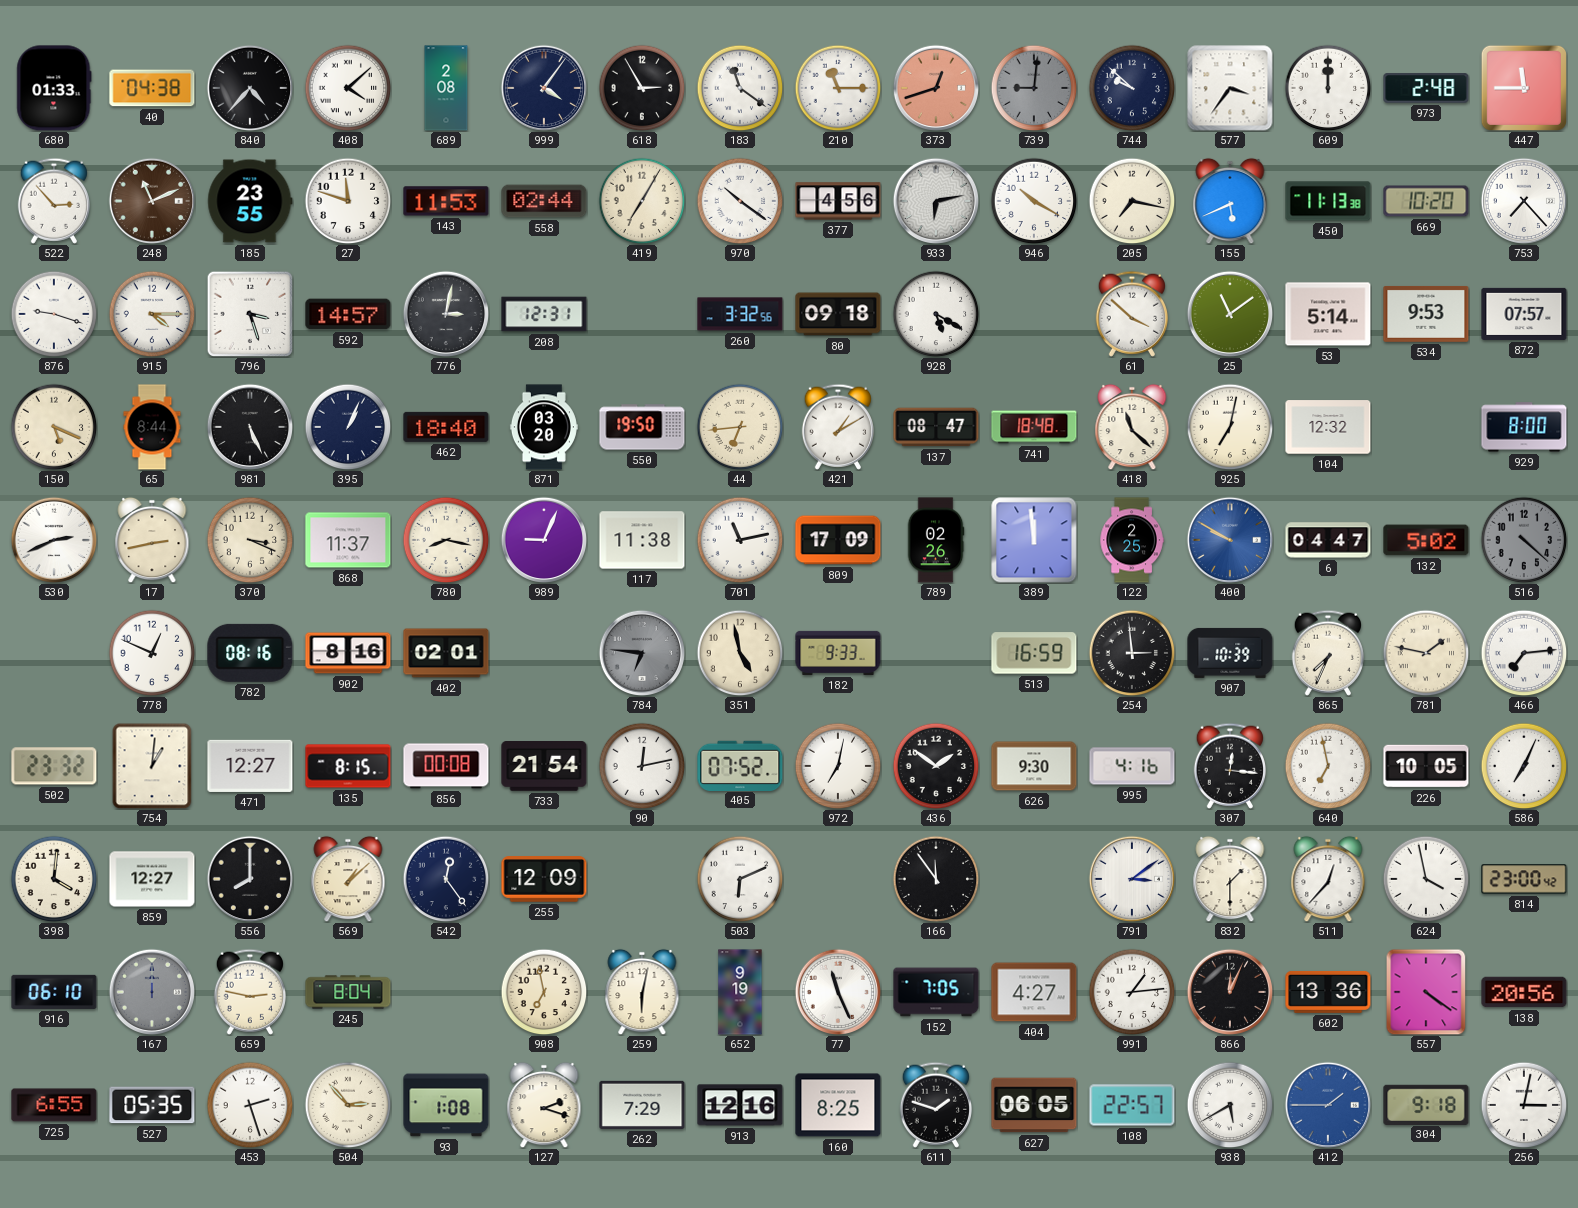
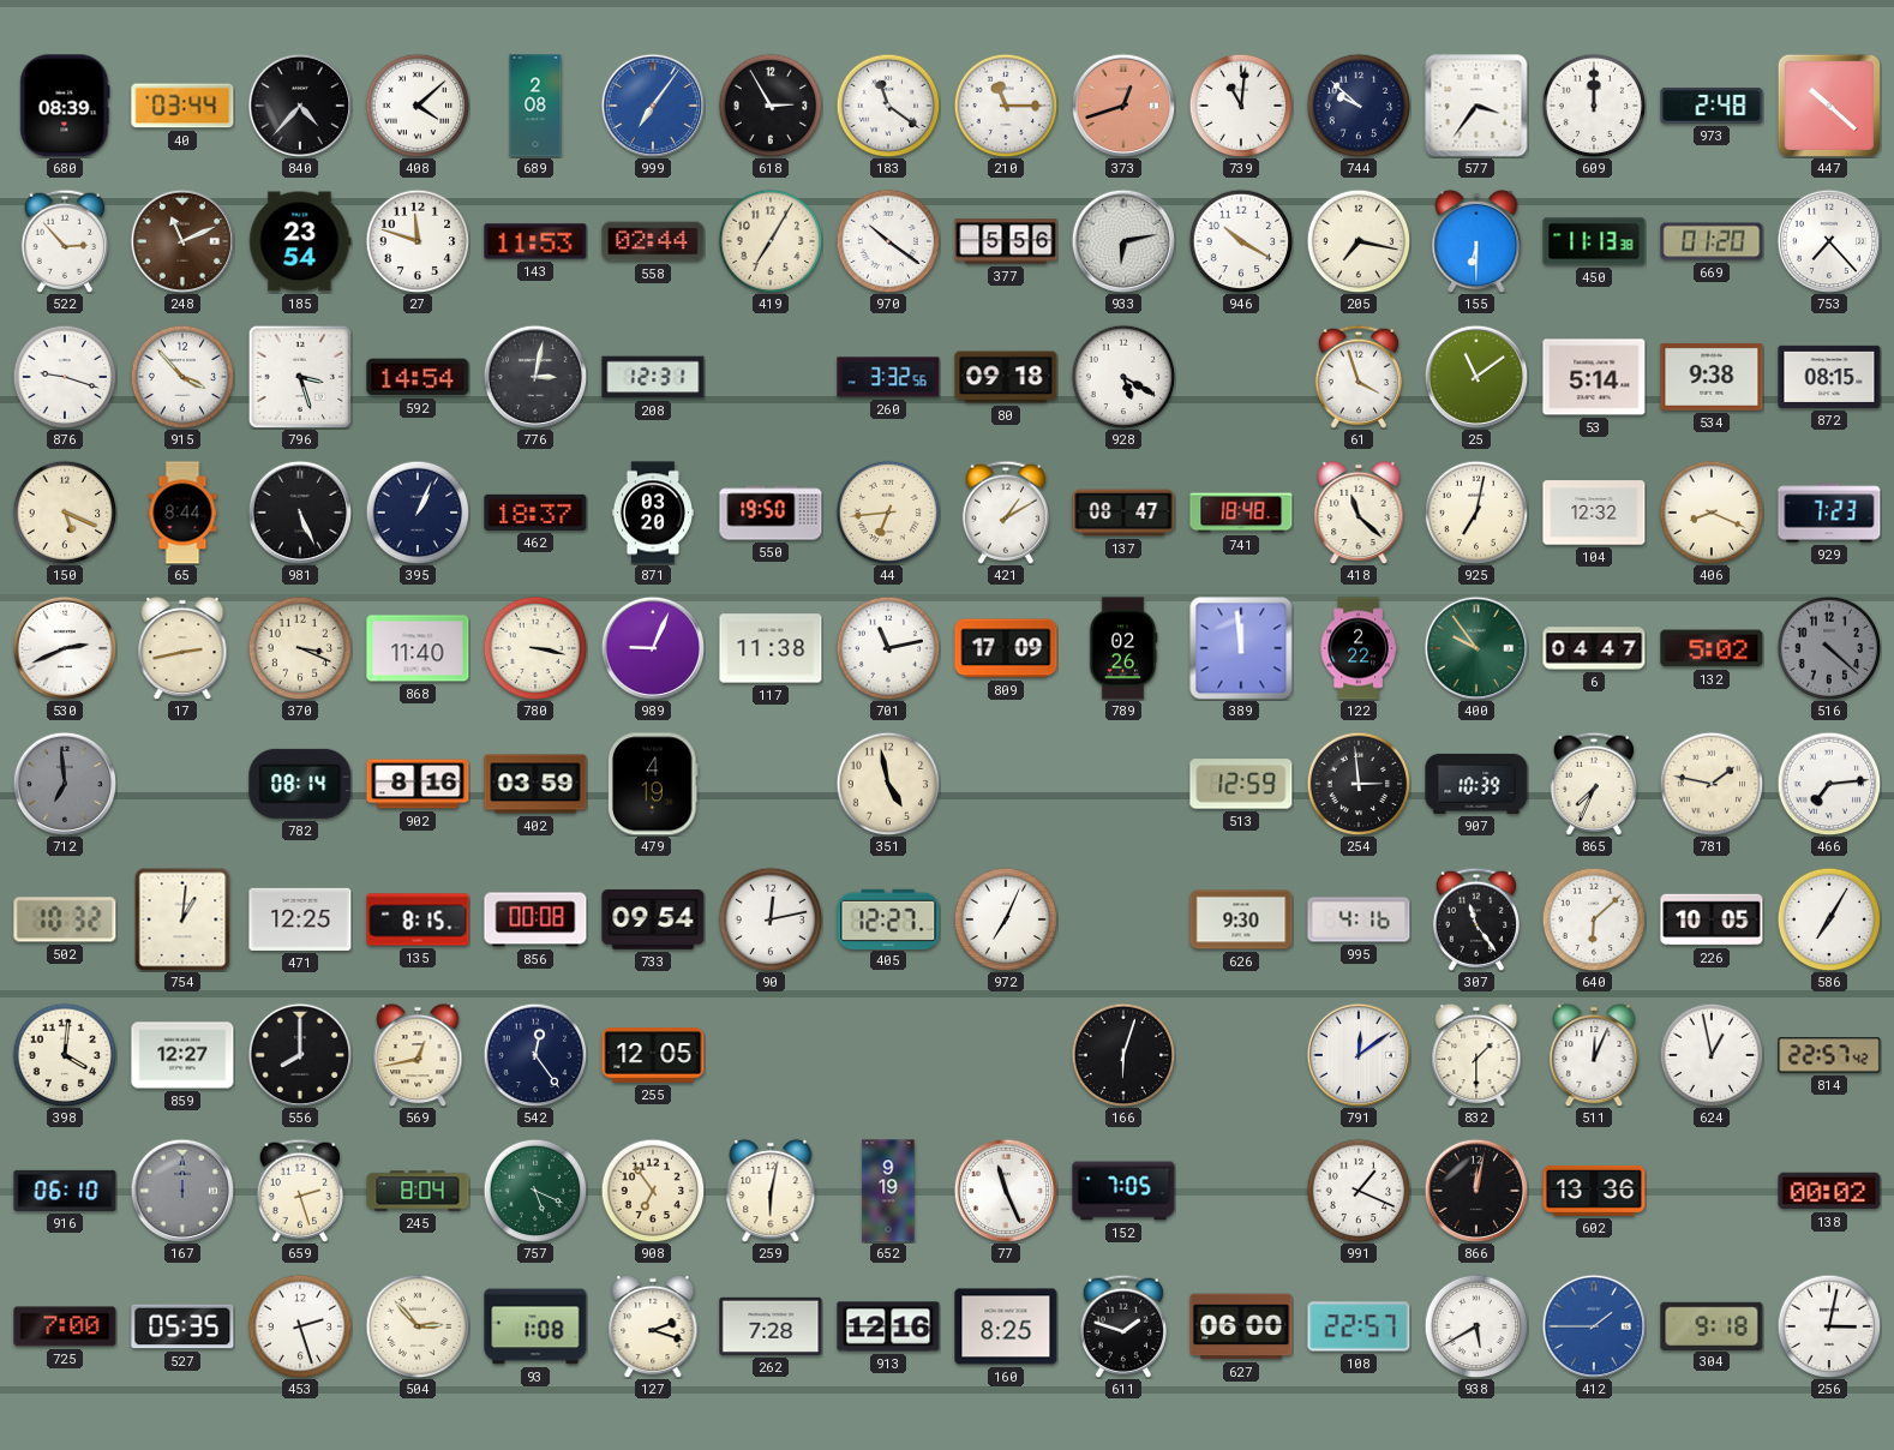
680: 01:33 -> 08:39 (65, 106)
40: 04:38 -> 03:44 (182, 106)
999: 4:06 -> 7:06 (653, 106)
999 dial: navy -> blue (653, 106)
739: 9:01 -> 11:01 (1241, 106)
739 dial: grey -> white (1241, 106)
447: 11:45 -> 10:22 (1829, 106)
185: 23:55 -> 23:54 (300, 241)
377: 4:56 -> 5:56 (1006, 241)
155: 5:41 -> 6:30 (1476, 241)
669: 10:20 -> 01:20 (1712, 241)
915: 4:15 -> 3:53 (182, 377)
592: 14:57 -> 14:54 (418, 377)
61: 3:52 -> 3:57 (1357, 377)
534: 9:53 -> 9:38 (1712, 377)
872: 07:57 -> 08:15 (1829, 377)
462: 18:40 -> 18:37 (535, 513)
406: none -> 8:19 (1712, 513)
929: 8:00 -> 7:23 (1829, 513)
868: 11:37 -> 11:40 (418, 648)
780: 8:17 -> 3:17 (535, 648)
122: 2:25 -> 2:22 (1359, 648)
400: 9:50 -> 9:54 (1476, 648)
400 dial: blue -> green (1476, 648)
712: none -> 6:59 (65, 784)
778: 12:49 -> none (152, 653)
782: 08:16 -> 08:14 (300, 784)
402: 02:01 -> 03:59 (535, 784)
479: none -> 4:19 (653, 784)
784: 6:46 -> none (642, 653)
182: 9:33 -> none (838, 653)
513: 16:59 -> 12:59 (1241, 784)
502: 23:32 -> 10:32 (65, 919)
471: 12:27 -> 12:25 (300, 919)
733: 21:54 -> 09:54 (653, 921)
405: 07:52 -> 12:27 (888, 918)
972: 7:02 -> 7:04 (1006, 919)
436: 1:51 -> none (936, 766)
307: 12:16 -> 11:24 (1475, 919)
640: 6:58 -> 6:08 (1594, 919)
586: 7:04 -> 7:05 (1829, 919)
569: 1:08 -> 12:43 (418, 1055)
255: 12:09 -> 12:05 (653, 1055)
503: 6:11 -> none (740, 879)
166: 11:54 -> 6:03 (1123, 1055)
791: 3:09 -> 12:09 (1359, 1055)
511: 12:37 -> 12:04 (1594, 1055)
624: 3:58 -> 12:58 (1712, 1055)
814: 23:00 -> 22:57 (1829, 1055)
659: 2:47 -> 2:27 (299, 1191)
757: none -> 5:19 (535, 1191)
908: 6:58 -> 6:54 (653, 1191)
404: 4:27 -> none (1034, 992)
991: 1:14 -> 1:19 (1359, 1191)
866: 12:04 -> 12:02 (1476, 1191)
557: 4:21 -> none (1426, 992)
138: 20:56 -> 00:02 (1829, 1191)
725: 6:55 -> 7:00 (65, 1326)
262: 7:29 -> 7:28 (771, 1326)
627: 06:05 -> 06:00 (1241, 1326)
